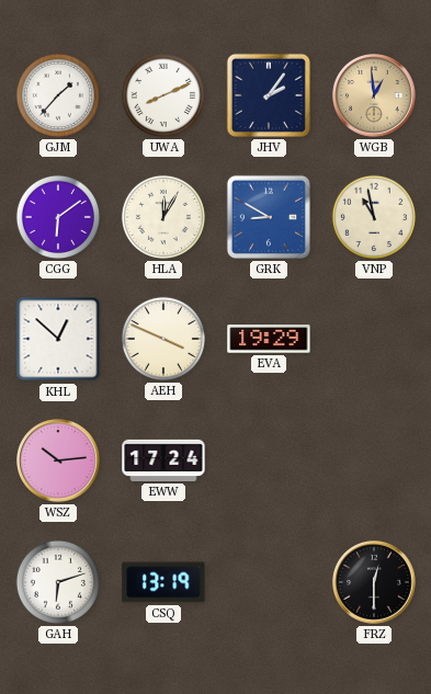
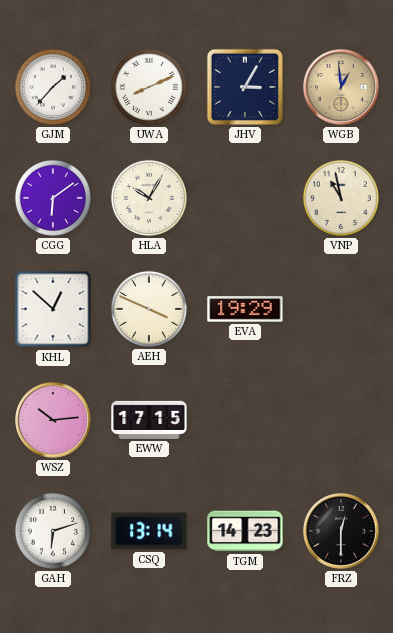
JHV: 2:06 -> 3:05 (245, 87)
HLA: 12:05 -> 10:05 (149, 198)
GRK: 8:50 -> none (269, 217)
EWW: 17:24 -> 17:15 (149, 420)
CSQ: 13:19 -> 13:14 (149, 531)
TGM: none -> 14:23 (245, 531)
